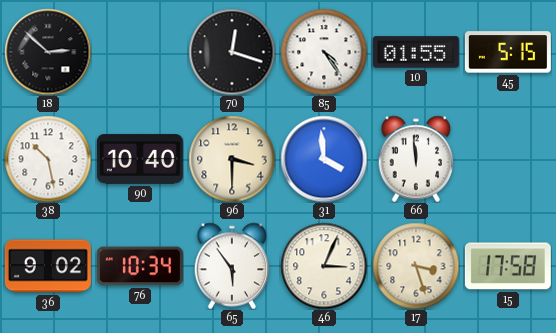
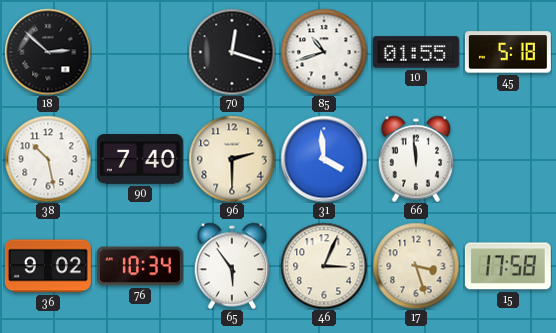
85: 4:24 -> 10:42 (324, 52)
45: 5:15 -> 5:18 (508, 52)
90: 10:40 -> 7:40 (140, 159)
96: 3:30 -> 2:30 (232, 159)
